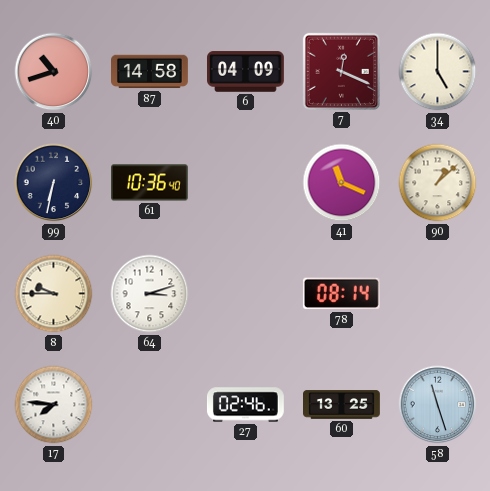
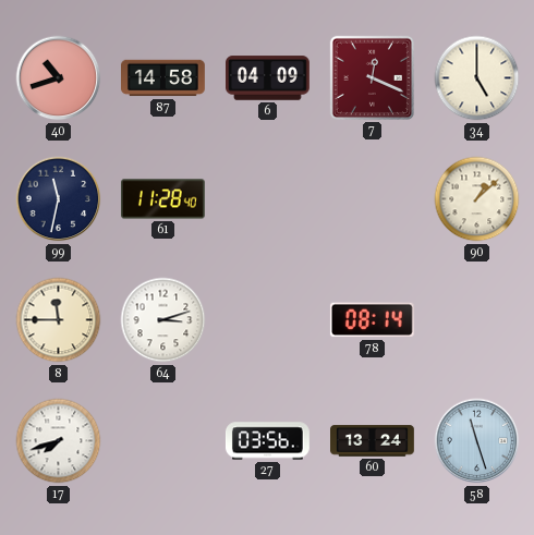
99: 6:32 -> 11:32 (59, 199)
61: 10:36 -> 11:28 (163, 199)
41: 11:19 -> none (342, 183)
8: 9:45 -> 11:45 (59, 320)
17: 7:46 -> 7:42 (59, 441)
27: 02:46 -> 03:56 (268, 441)
60: 13:25 -> 13:24 (373, 441)
